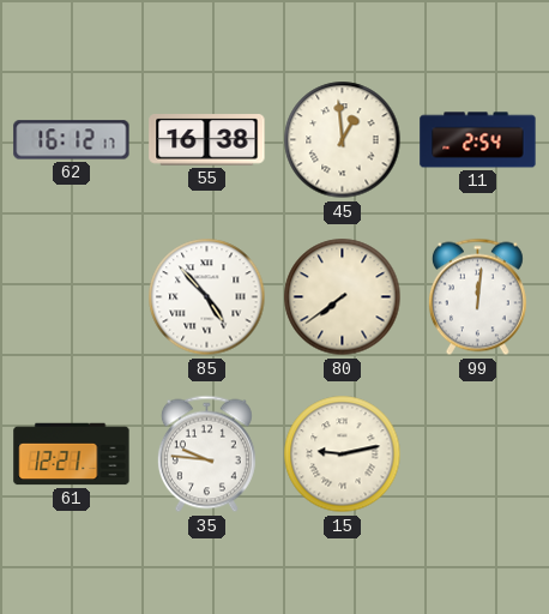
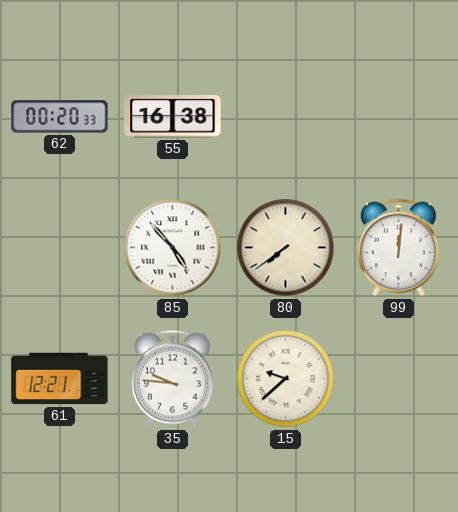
62: 16:12 -> 00:20 (60, 117)
45: 12:59 -> none (343, 140)
11: 2:54 -> none (478, 140)
15: 9:13 -> 9:38 (286, 379)
